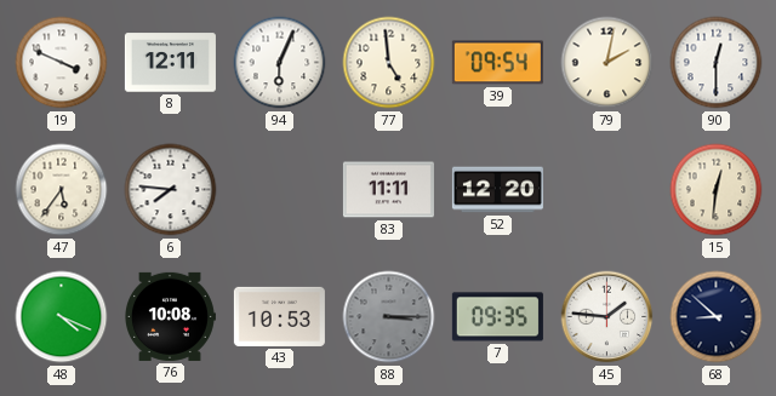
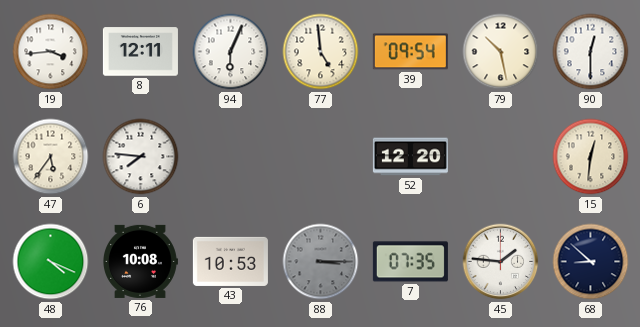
19: 3:49 -> 3:44 (51, 52)
79: 2:02 -> 10:28 (501, 52)
83: 11:11 -> none (388, 190)
7: 09:35 -> 07:35 (410, 262)
